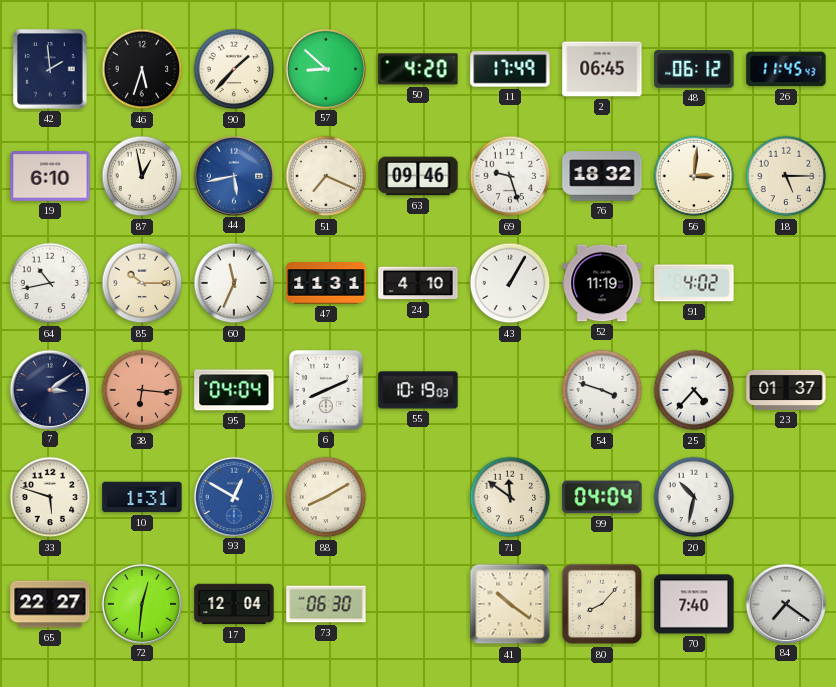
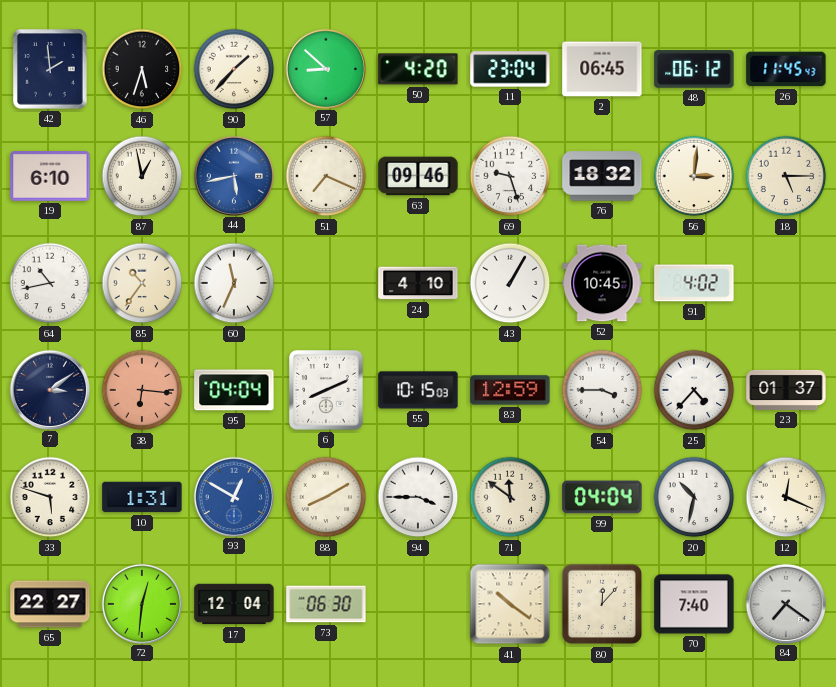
11: 17:49 -> 23:04 (510, 69)
85: 10:15 -> 10:36 (142, 283)
47: 11:31 -> none (326, 283)
52: 11:19 -> 10:45 (602, 283)
55: 10:19 -> 10:15 (418, 390)
83: none -> 12:59 (510, 390)
54: 3:48 -> 3:45 (602, 390)
94: none -> 3:45 (418, 497)
12: none -> 12:19 (786, 497)
80: 8:07 -> 12:07 (602, 604)
